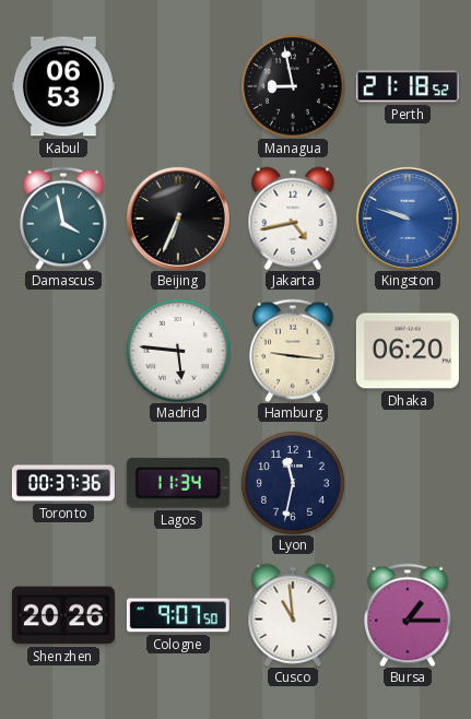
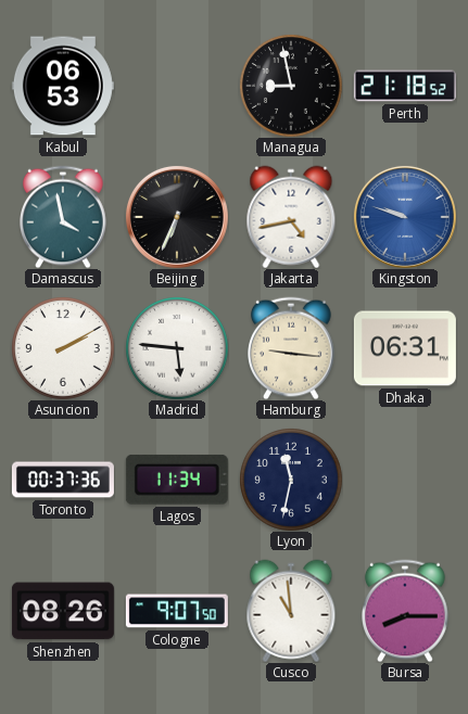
Asuncion: none -> 2:10 (63, 348)
Dhaka: 06:20 -> 06:31 (405, 348)
Shenzhen: 20:26 -> 08:26 (63, 611)
Bursa: 1:15 -> 8:15 (406, 611)
